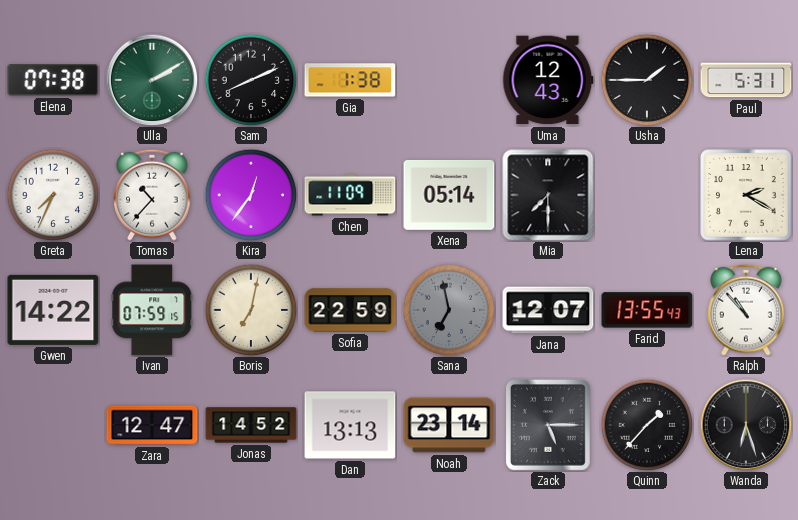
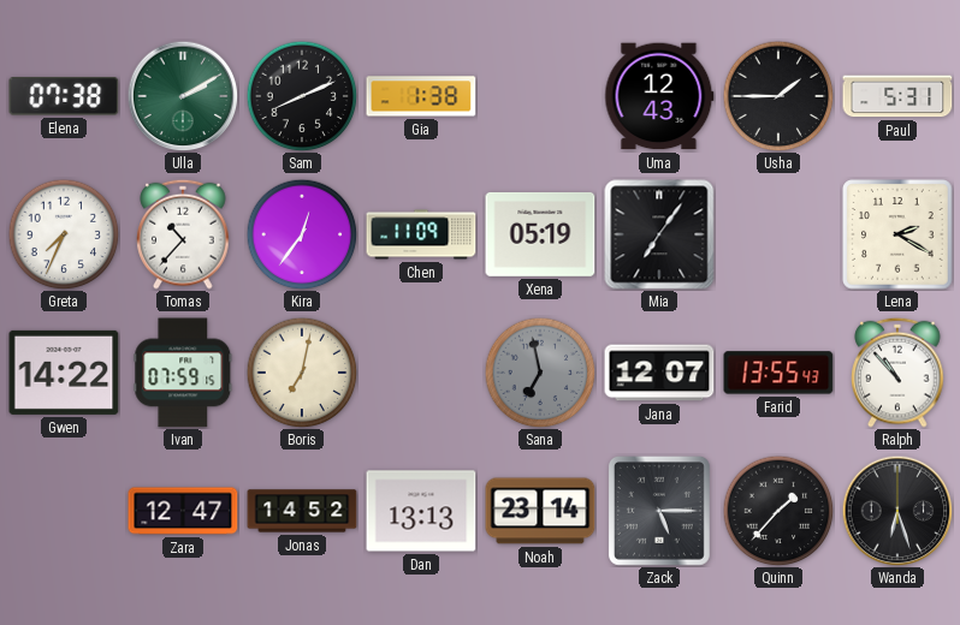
Xena: 05:14 -> 05:19 (540, 234)
Mia: 7:30 -> 7:06 (659, 234)
Sofia: 22:59 -> none (350, 310)
